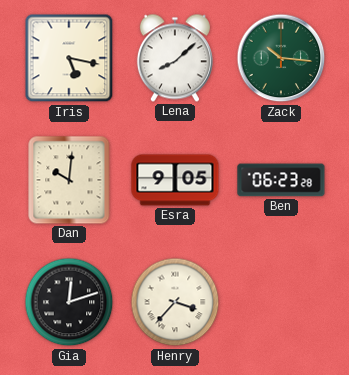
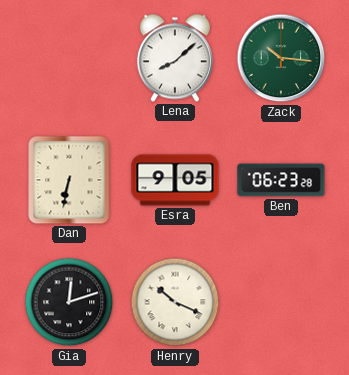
Iris: 5:17 -> none (69, 58)
Dan: 10:01 -> 6:32 (69, 180)
Henry: 3:37 -> 10:19 (175, 302)
